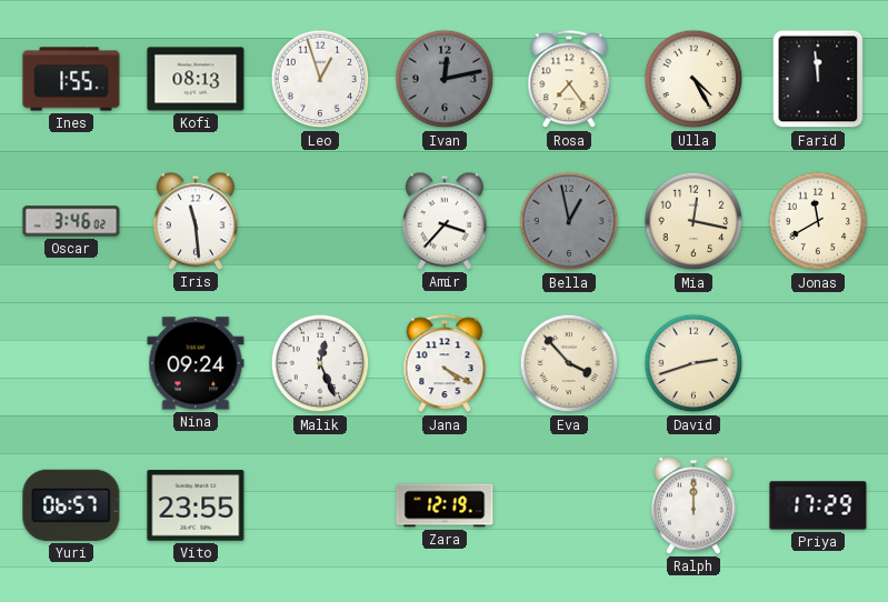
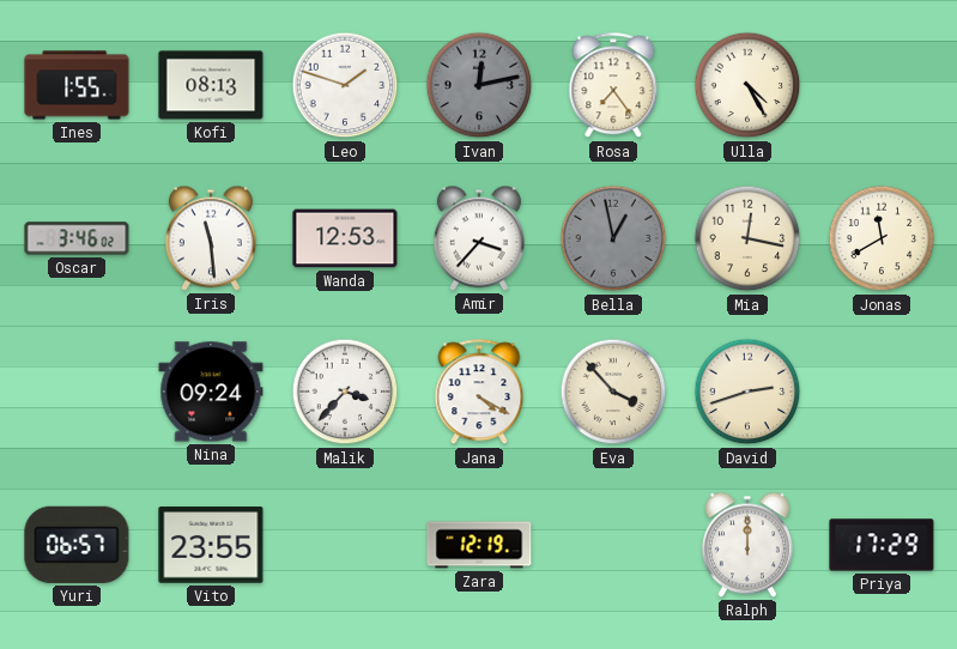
Leo: 12:57 -> 1:48 (345, 85)
Farid: 11:59 -> none (818, 79)
Wanda: none -> 12:53 (345, 238)
Malik: 12:26 -> 3:37 (345, 392)
